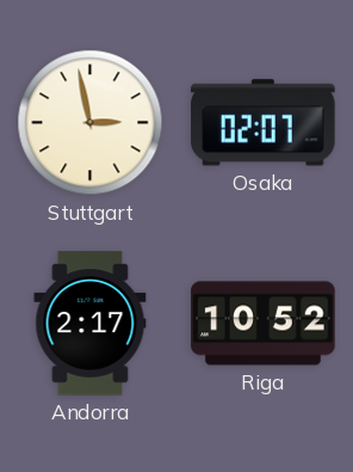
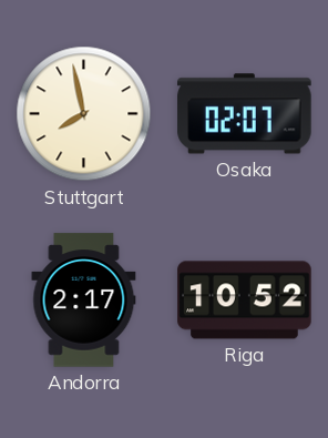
Stuttgart: 2:58 -> 7:58 (84, 114)
